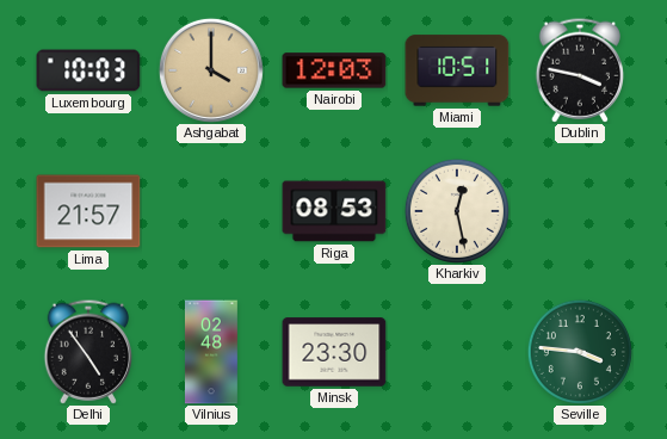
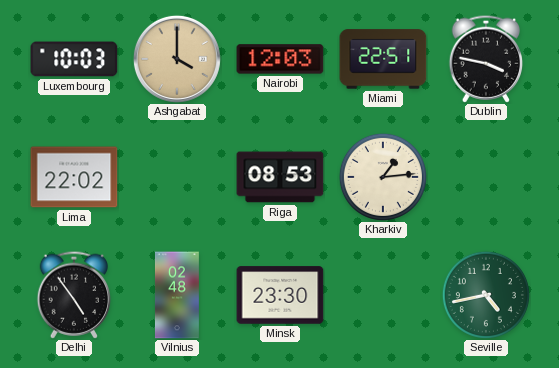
Miami: 10:51 -> 22:51 (383, 59)
Lima: 21:57 -> 22:02 (74, 177)
Kharkiv: 12:28 -> 1:14 (383, 177)
Seville: 3:46 -> 4:43 (486, 295)
